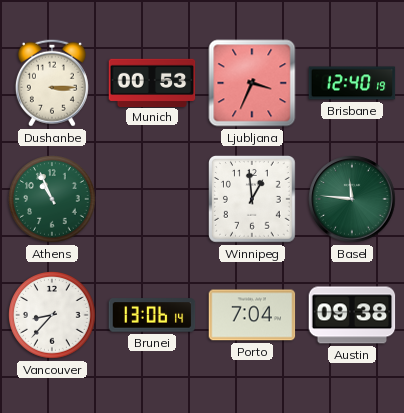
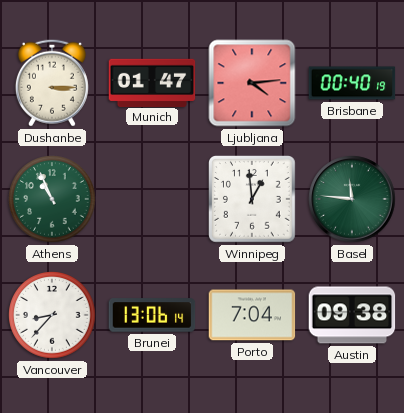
Munich: 00:53 -> 01:47 (152, 82)
Ljubljana: 3:34 -> 4:14 (252, 83)
Brisbane: 12:40 -> 00:40 (352, 83)
